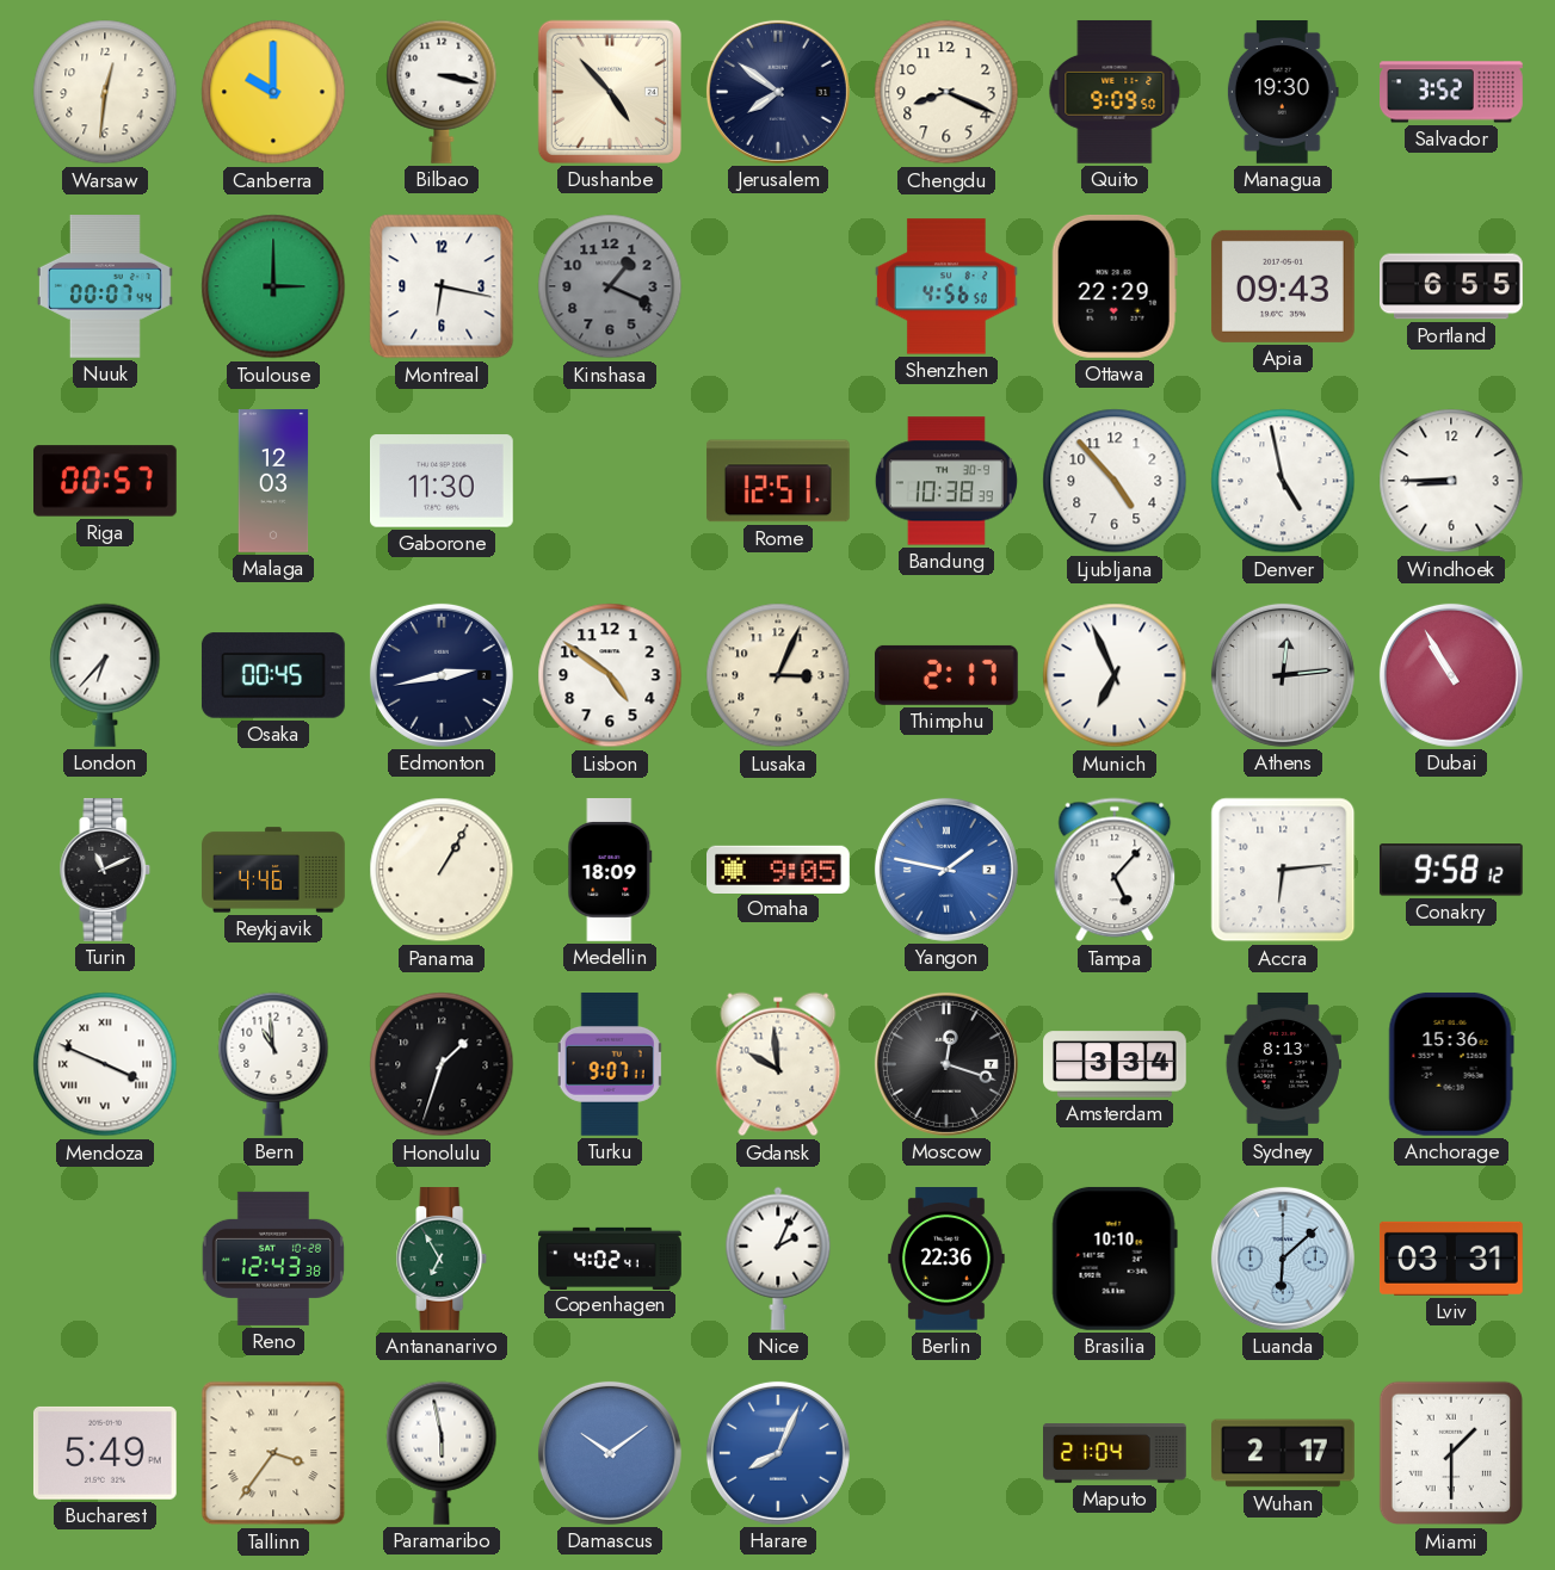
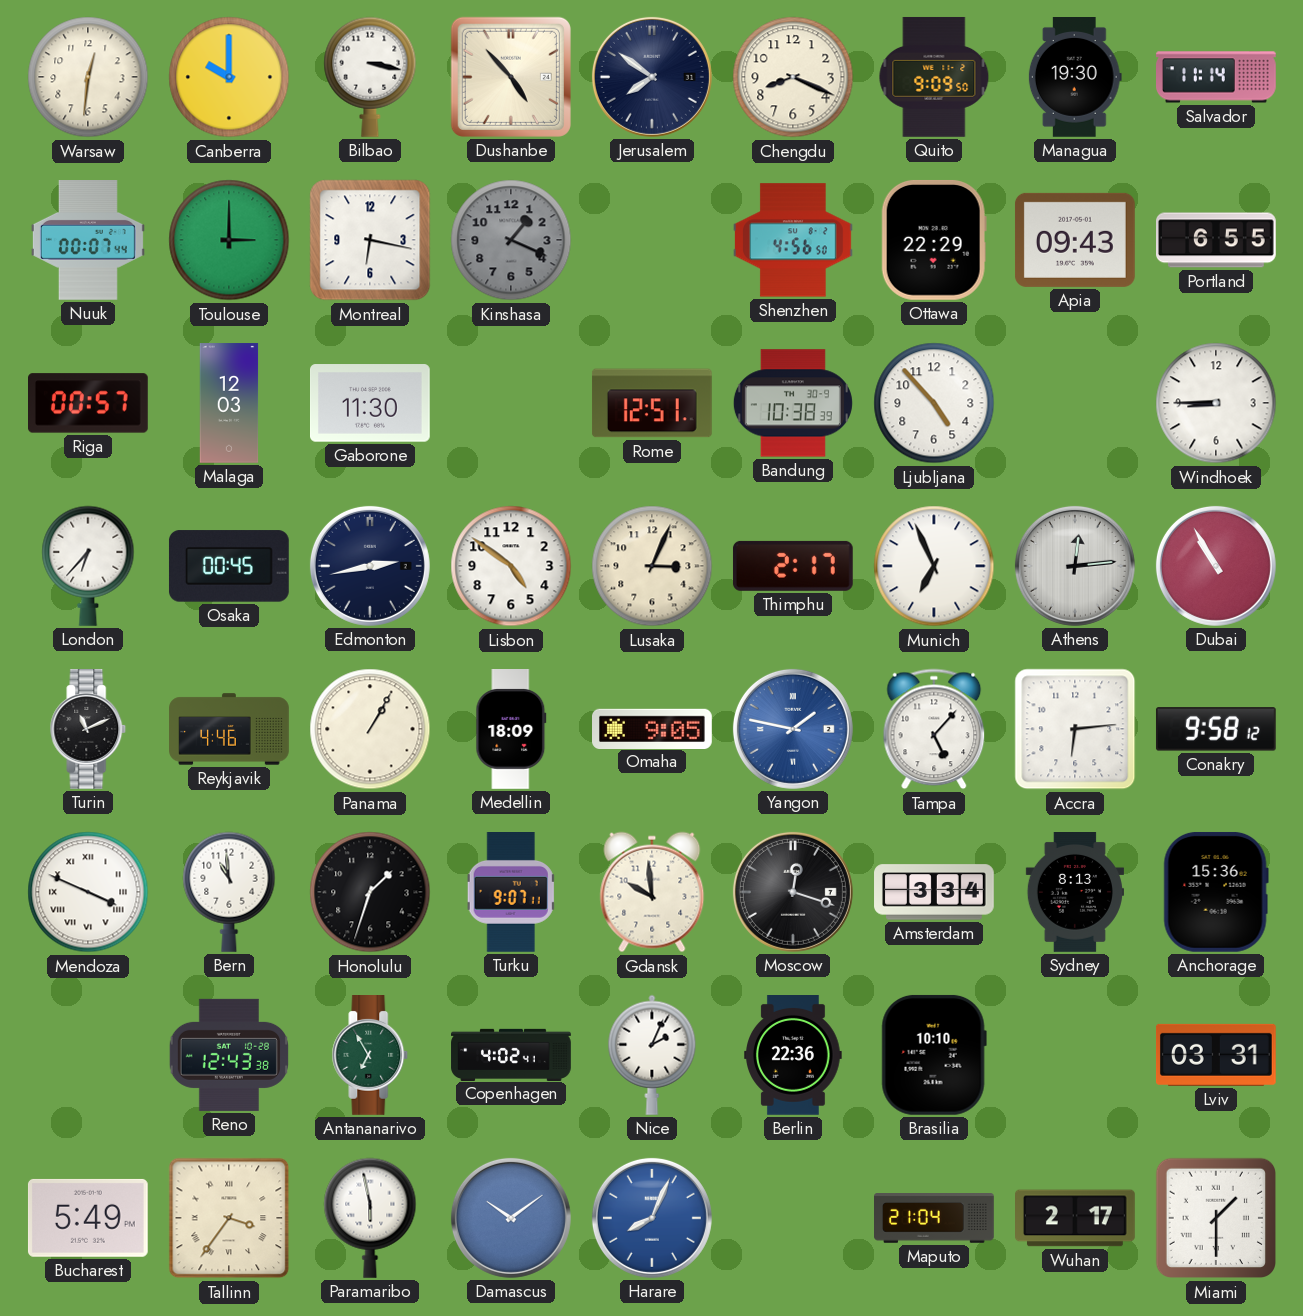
Salvador: 3:52 -> 11:14 (1217, 77)
Denver: 4:58 -> none (1283, 481)
Luanda: 6:08 -> none (1283, 1259)
